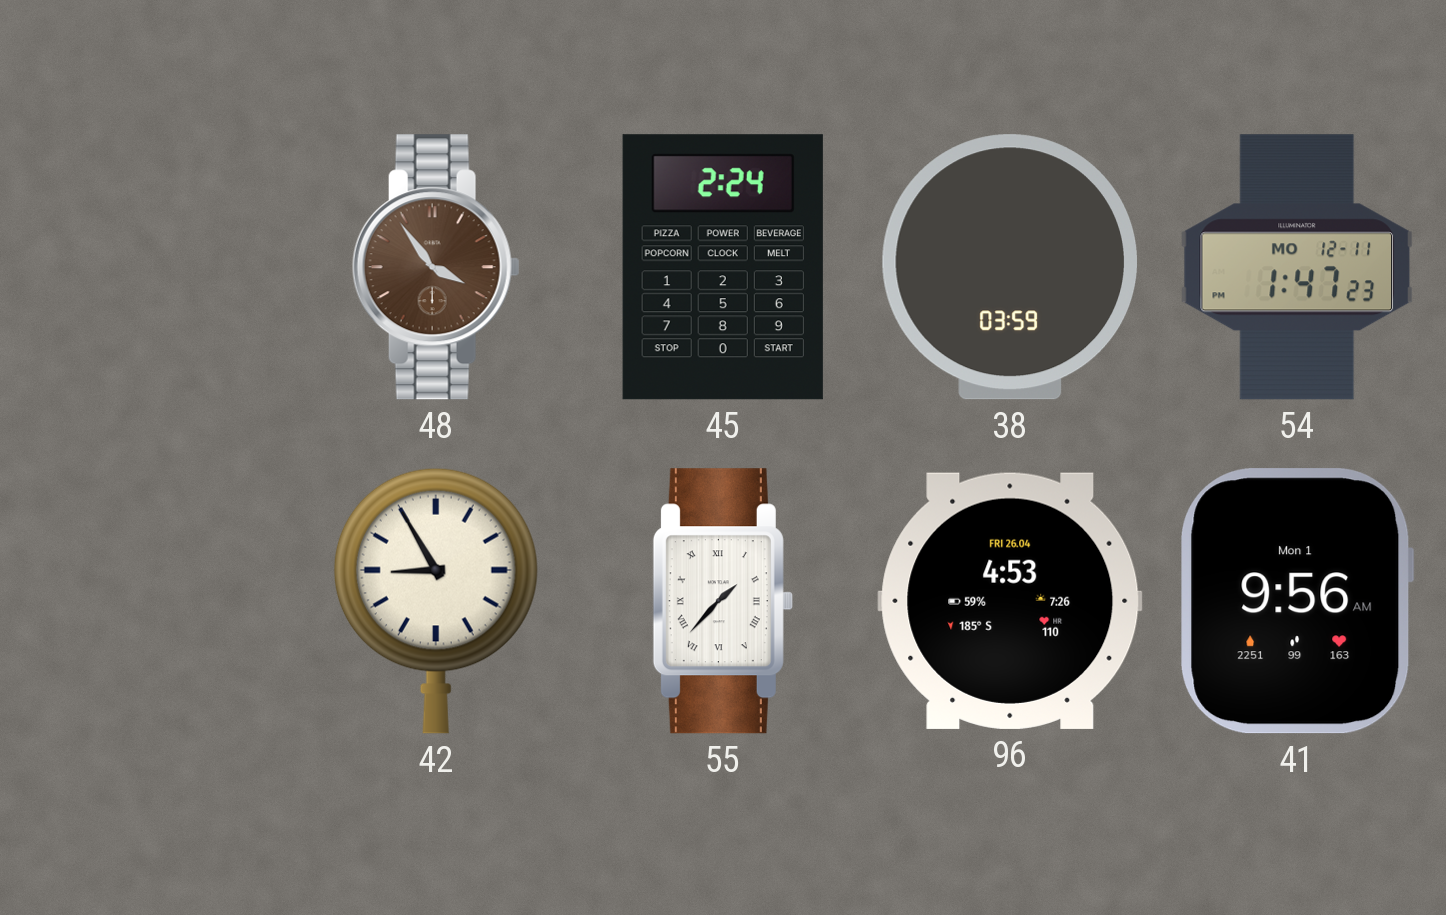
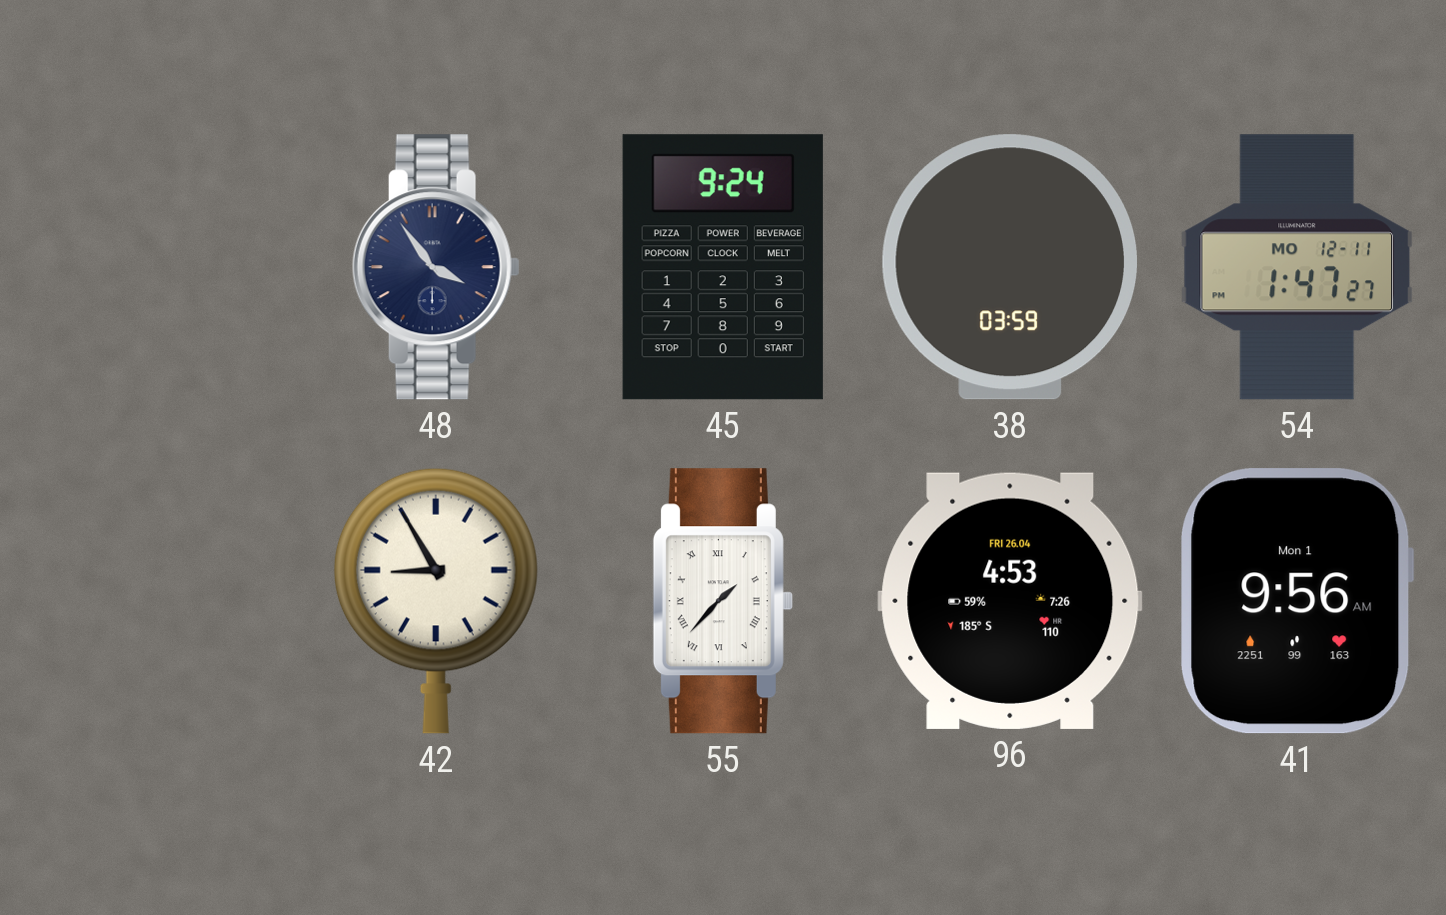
48 dial: brown -> navy (436, 267)
45: 2:24 -> 9:24 (723, 267)
54: 1:47:23 -> 1:47:27 (1297, 267)
